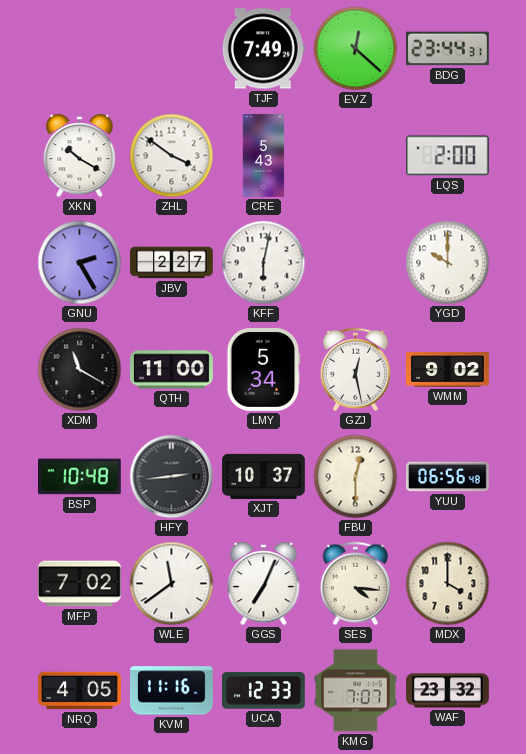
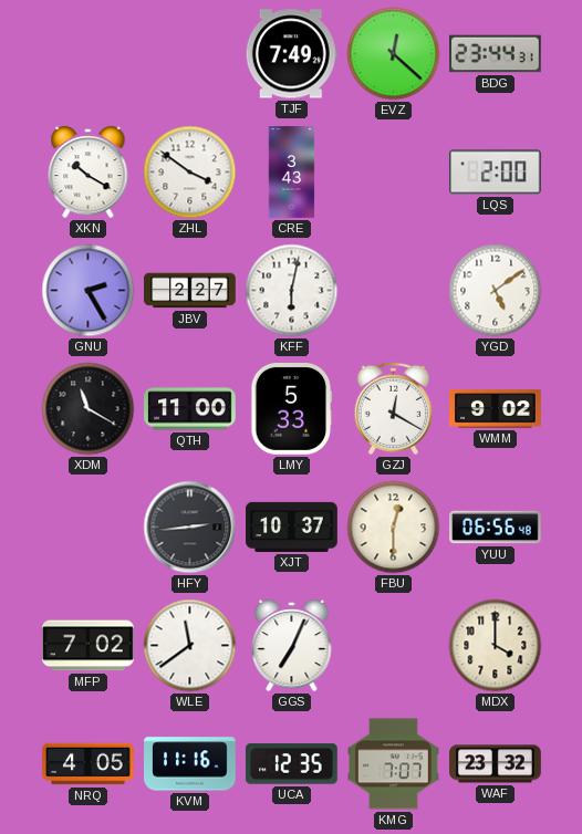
CRE: 5:43 -> 3:43 (292, 173)
YGD: 10:00 -> 5:09 (496, 291)
LMY: 5:34 -> 5:33 (292, 409)
GZJ: 12:28 -> 12:20 (394, 409)
BSP: 10:48 -> none (80, 477)
SES: 4:16 -> none (356, 584)
UCA: 12:33 -> 12:35 (292, 764)
